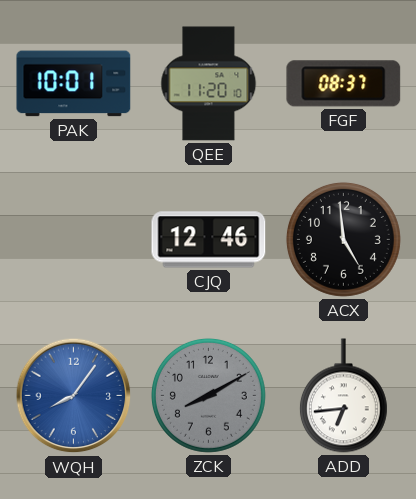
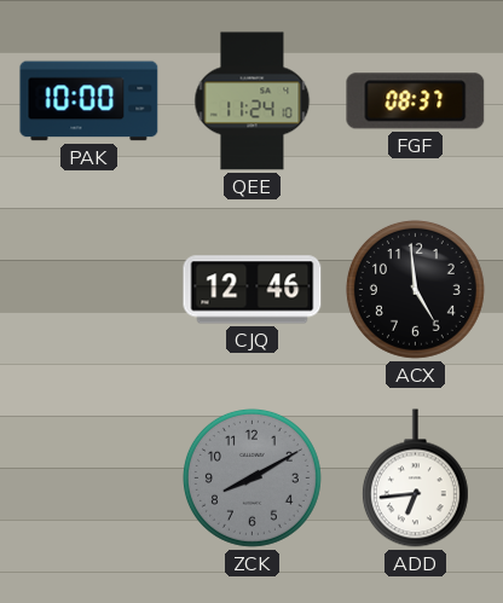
PAK: 10:01 -> 10:00 (89, 102)
QEE: 11:20 -> 11:24 (253, 102)
WQH: 8:06 -> none (74, 396)
